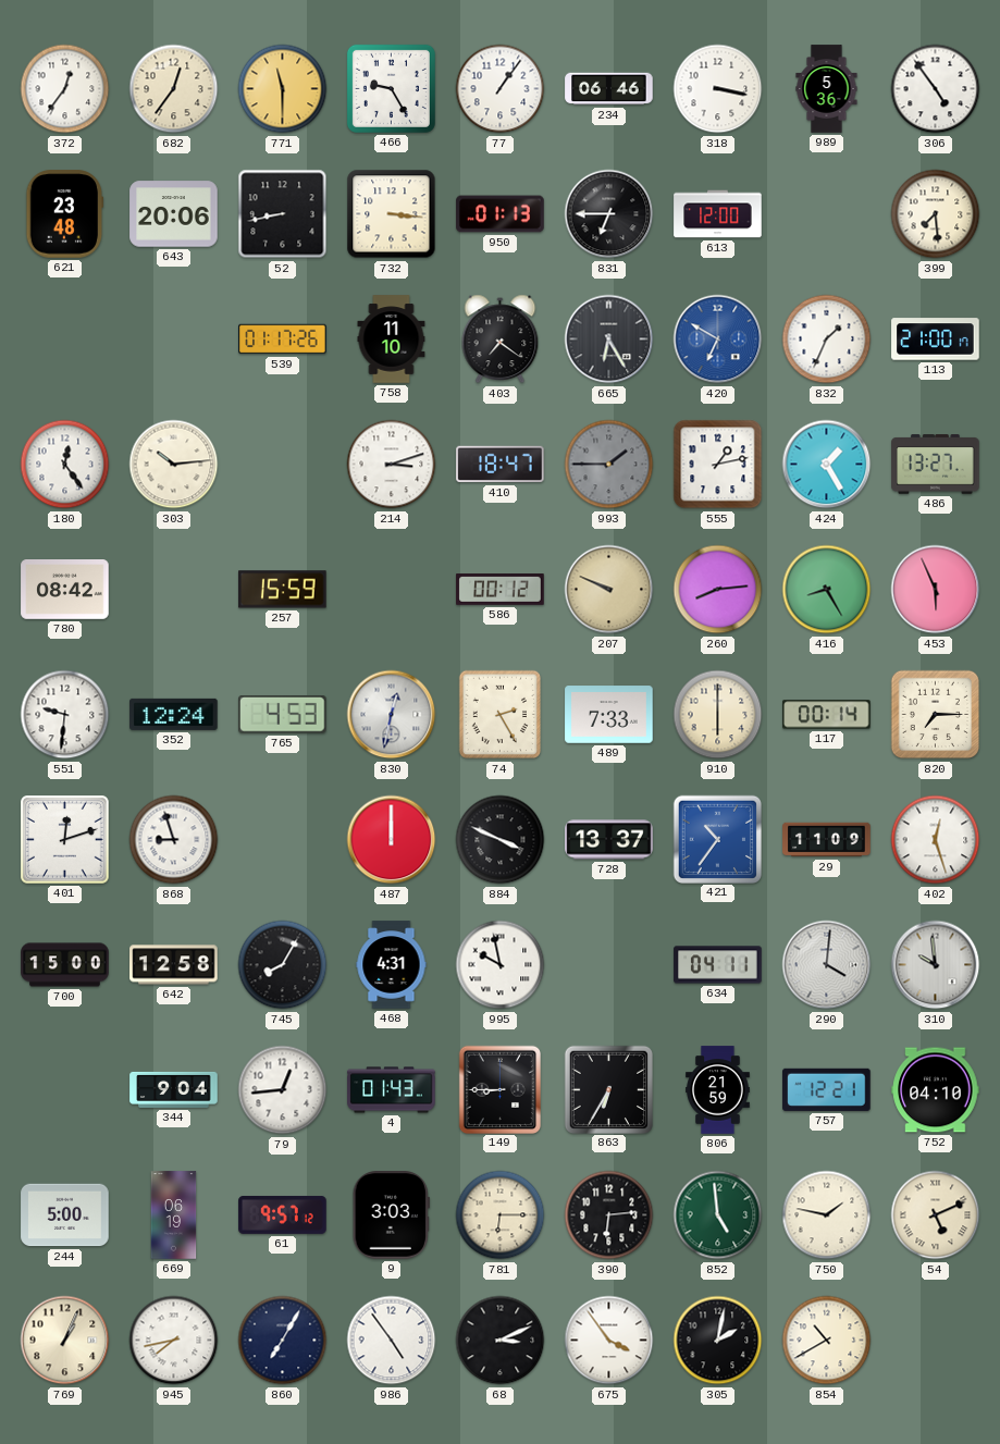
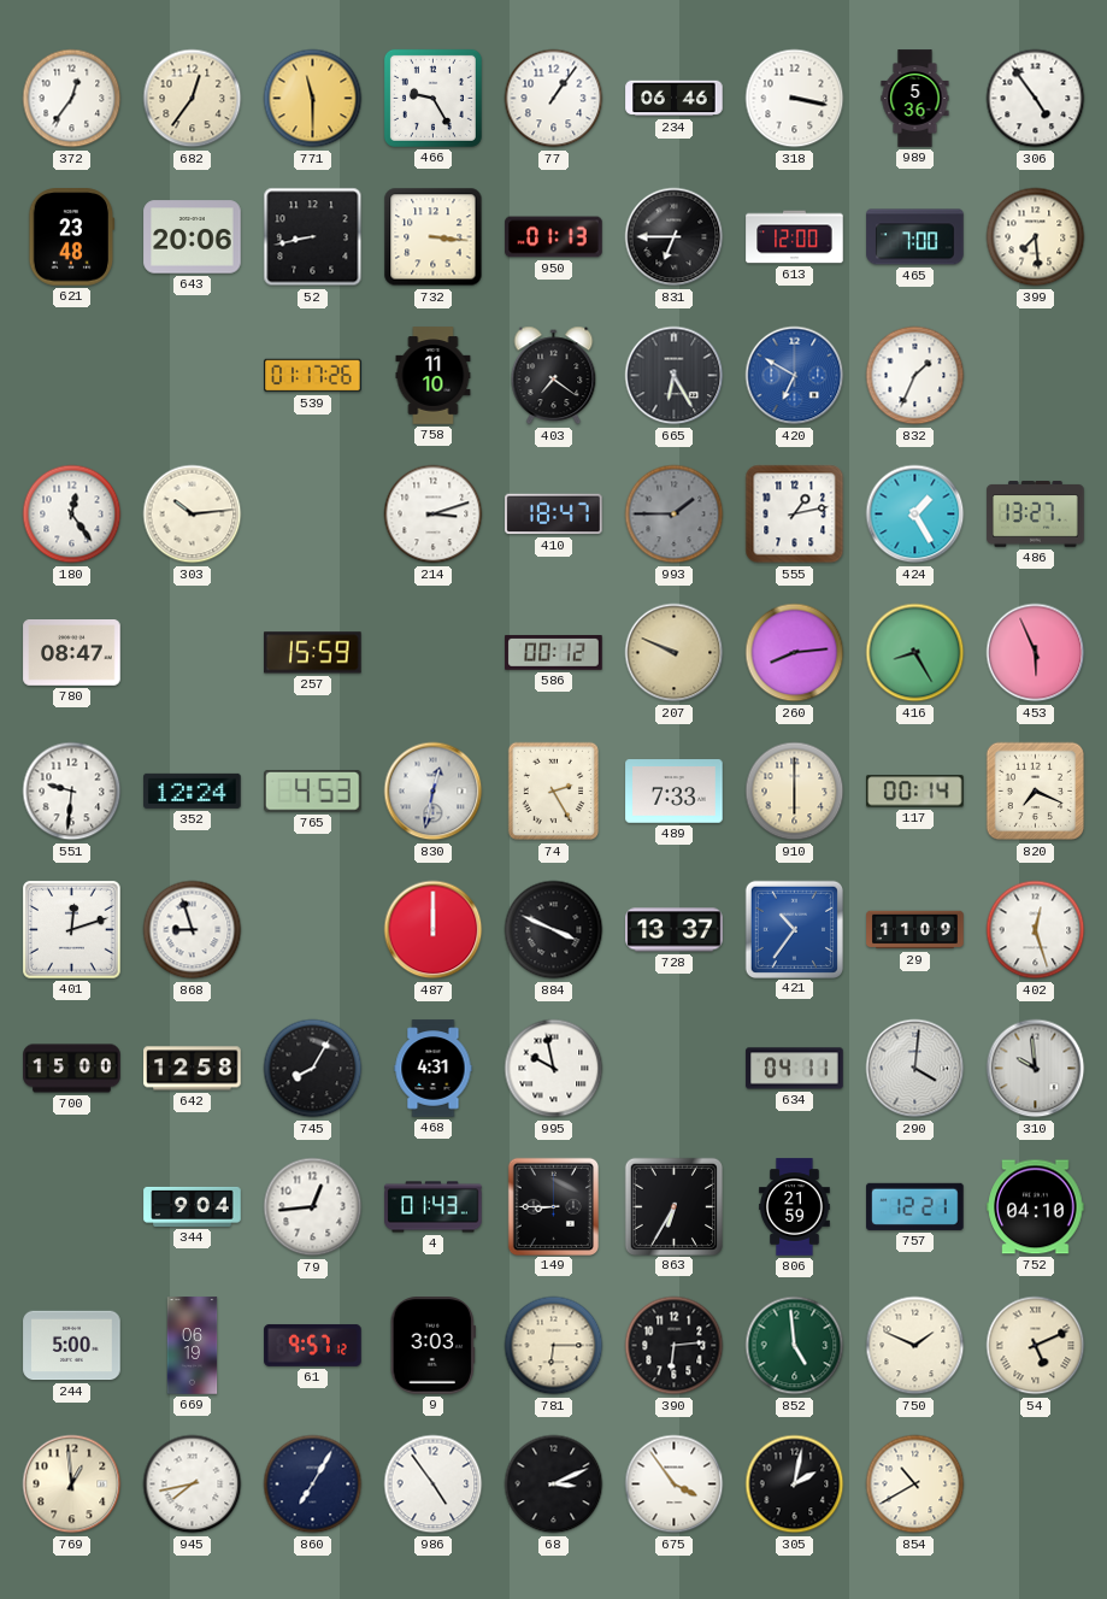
465: none -> 7:00 (915, 237)
113: 21:00 -> none (936, 340)
780: 08:42 -> 08:47 (72, 653)
820: 7:15 -> 7:19 (1036, 792)
750: 1:47 -> 1:49 (915, 1346)
769: 1:04 -> 12:59 (72, 1485)
